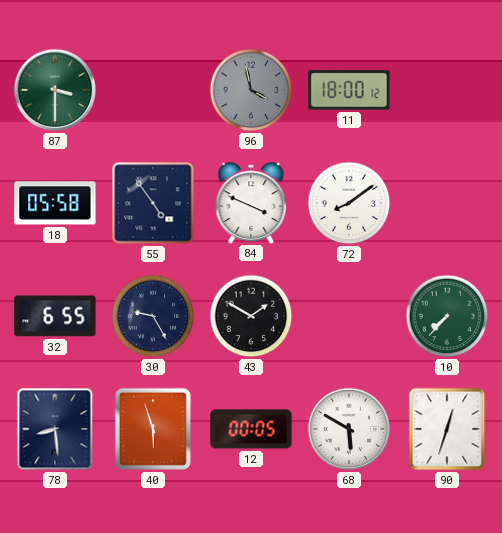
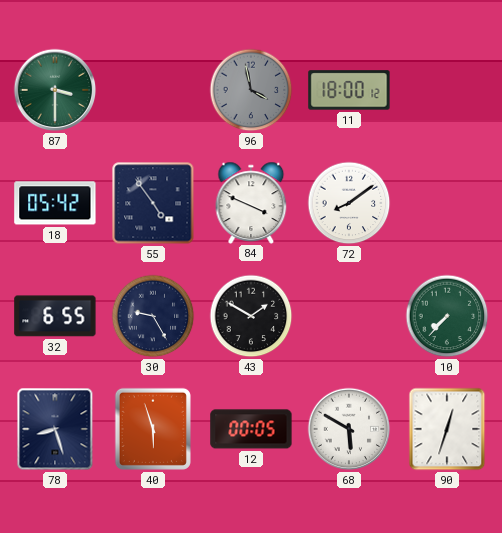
18: 05:58 -> 05:42 (55, 203)
78: 8:29 -> 8:27 (55, 429)
